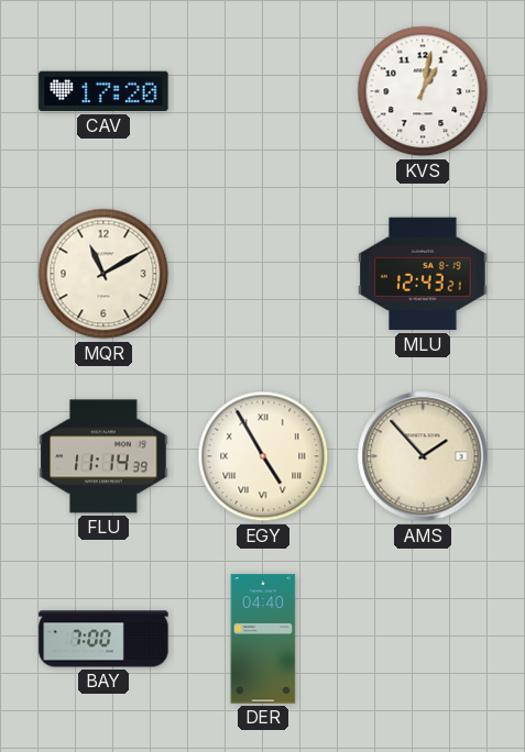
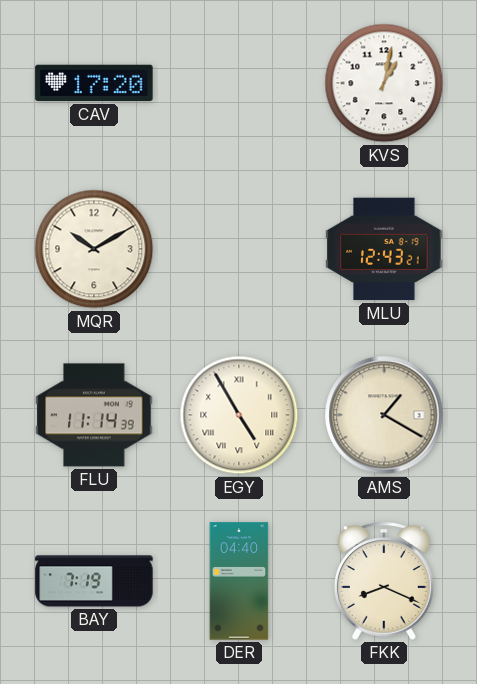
MQR: 11:10 -> 10:10 (94, 249)
AMS: 1:53 -> 1:20 (384, 415)
BAY: 7:00 -> 7:19 (94, 581)
FKK: none -> 8:19 (384, 581)
